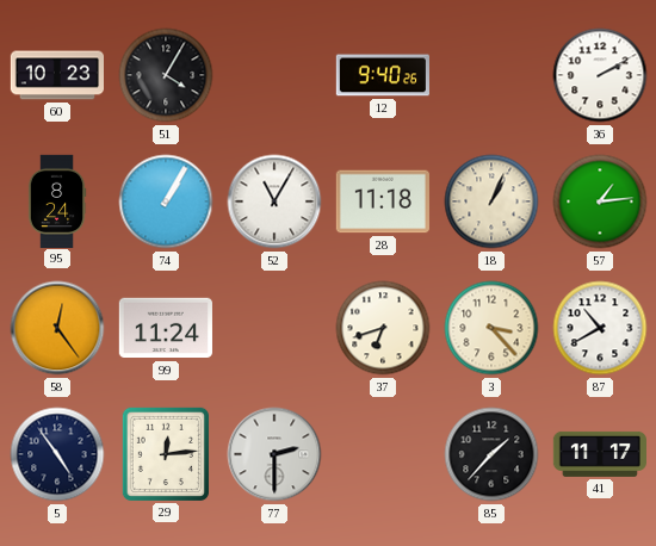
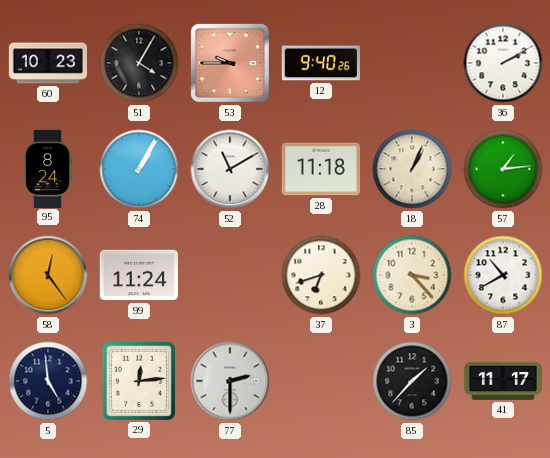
53: none -> 9:45 (230, 63)
52: 11:05 -> 11:10 (230, 169)
5: 4:54 -> 4:59 (48, 381)
